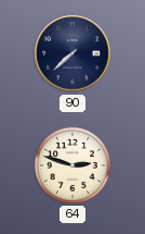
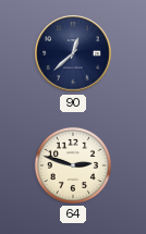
90: 7:38 -> 12:38 (73, 53)
